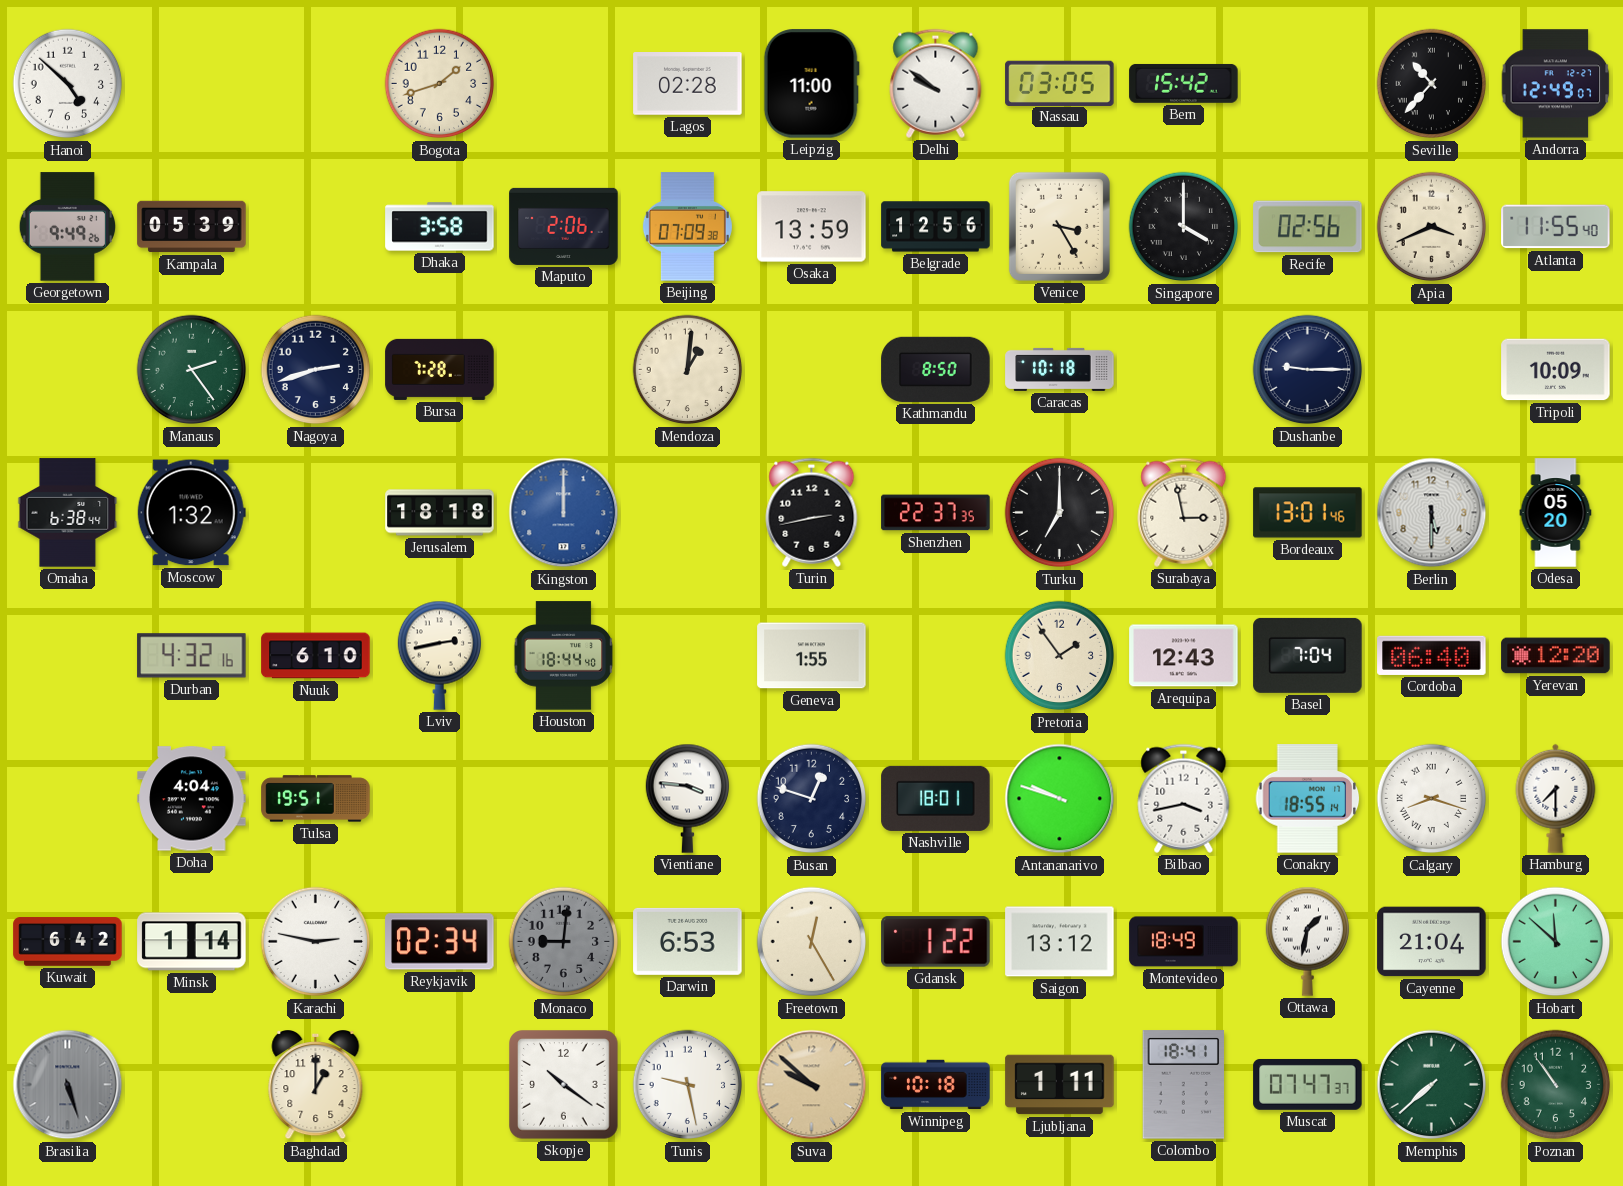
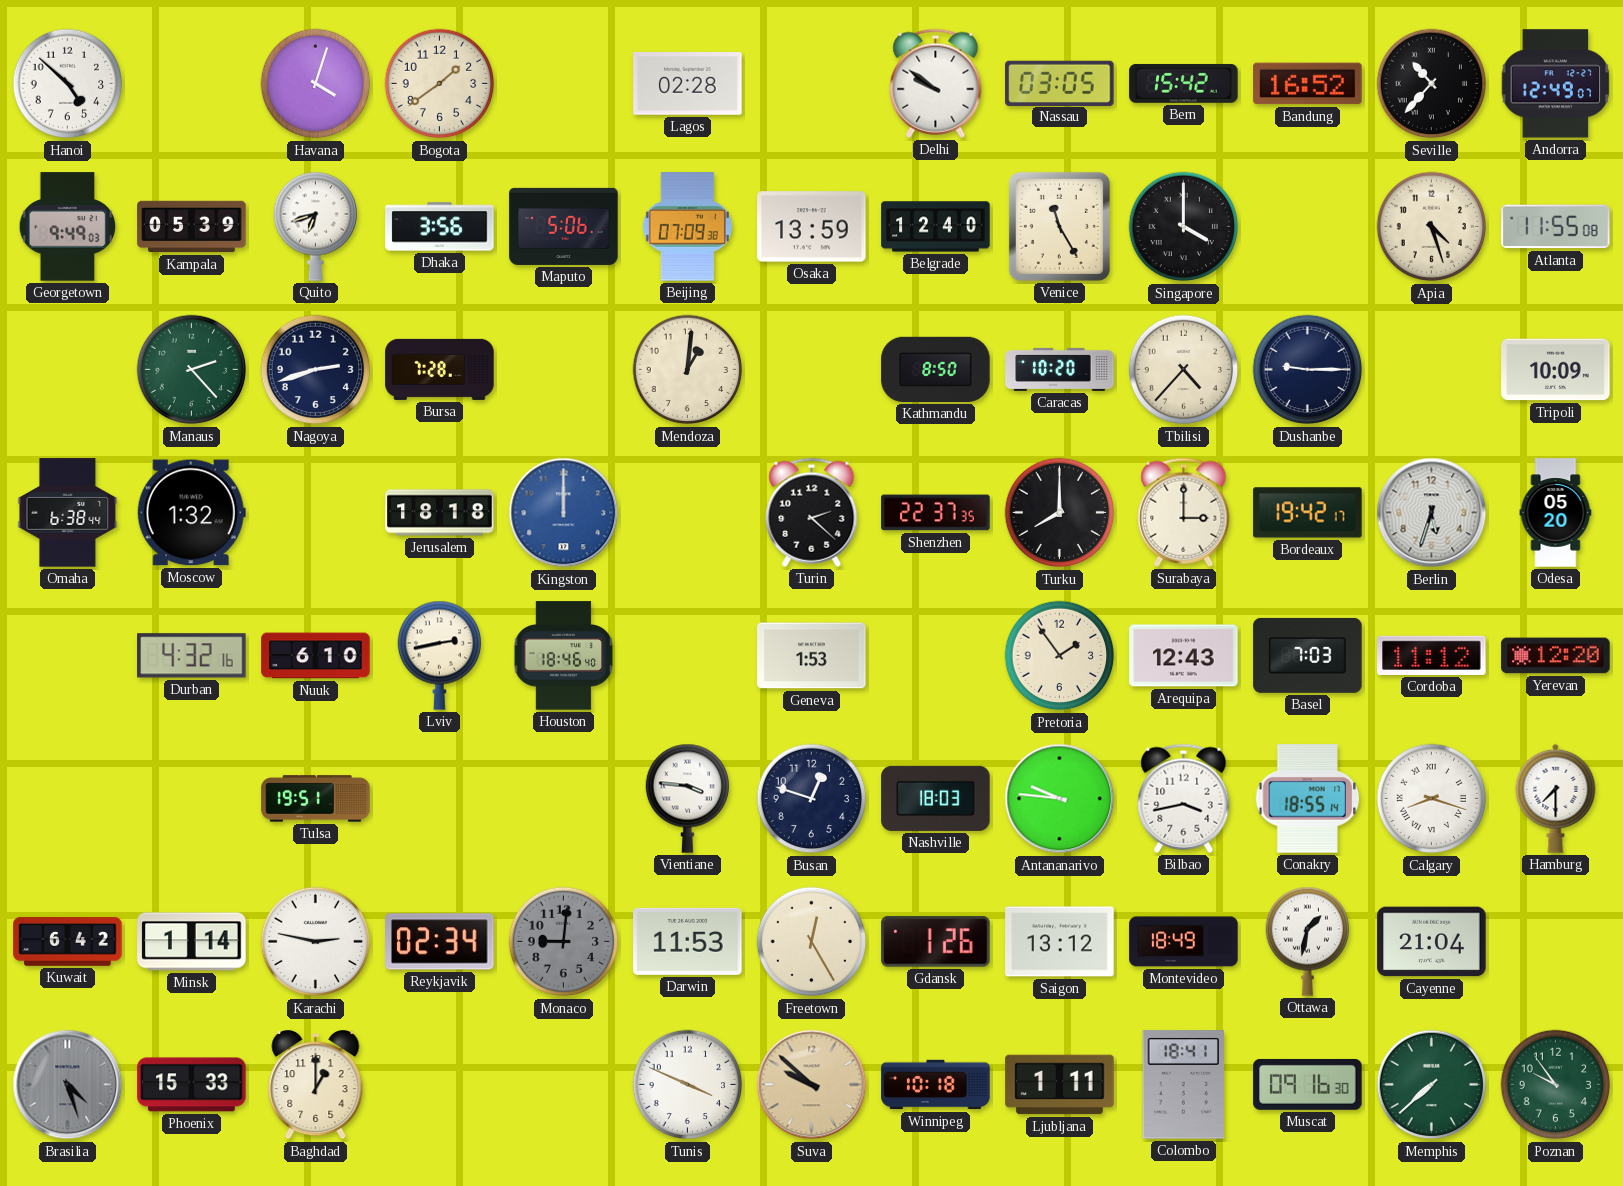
Havana: none -> 4:03 (316, 84)
Bogota: 1:42 -> 1:39 (440, 84)
Leipzig: 11:00 -> none (811, 84)
Bandung: none -> 16:52 (1308, 84)
Georgetown: 9:49:26 -> 9:49:03 (68, 227)
Quito: none -> 6:42 (315, 226)
Dhaka: 3:58 -> 3:56 (440, 227)
Maputo: 2:06 -> 5:06 (564, 226)
Belgrade: 12:56 -> 12:40 (936, 227)
Venice: 3:25 -> 11:25 (1059, 226)
Recife: 02:56 -> none (1308, 227)
Apia: 3:41 -> 4:27 (1432, 227)
Atlanta: 11:55:40 -> 11:55:08 (1556, 227)
Manaus: 2:24 -> 2:23 (192, 370)
Caracas: 10:18 -> 10:20 (1060, 369)
Tbilisi: none -> 4:37 (1184, 370)
Turin: 2:43 -> 2:22 (812, 512)
Turku: 7:00 -> 8:00 (1060, 513)
Surabaya: 2:58 -> 3:00 (1184, 512)
Bordeaux: 13:01 -> 19:42 (1308, 513)
Berlin: 5:30 -> 5:33 (1432, 513)
Houston: 18:44 -> 18:46 (564, 656)
Geneva: 1:55 -> 1:53 (812, 656)
Basel: 7:04 -> 7:03 (1308, 655)
Cordoba: 06:40 -> 11:12 (1432, 655)
Doha: 4:04 -> none (192, 799)
Nashville: 18:01 -> 18:03 (936, 798)
Antananarivo: 9:48 -> 9:46 (1060, 799)
Darwin: 6:53 -> 11:53 (688, 941)
Gdansk: 1:22 -> 1:26 (936, 942)
Hobart: 11:52 -> none (1556, 942)
Brasilia: 5:27 -> 4:27 (68, 1085)
Phoenix: none -> 15:33 (192, 1085)
Skopje: 10:21 -> none (564, 1085)
Tunis: 9:28 -> 3:49 (688, 1085)
Muscat: 07:47 -> 09:16 (1308, 1084)
Poznan: 10:54 -> 9:54 (1556, 1085)
